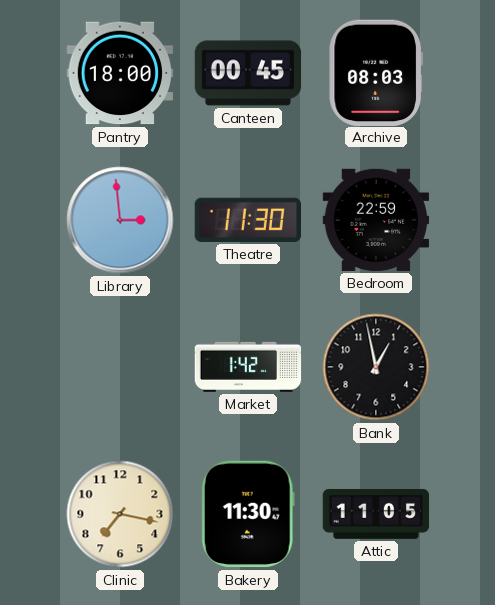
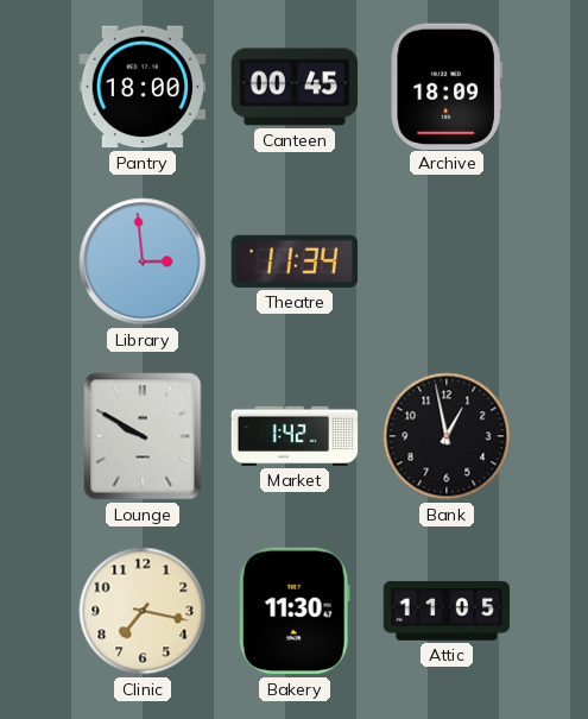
Archive: 08:03 -> 18:09 (447, 86)
Theatre: 11:30 -> 11:34 (293, 261)
Bedroom: 22:59 -> none (376, 220)
Lounge: none -> 9:50 (143, 436)
